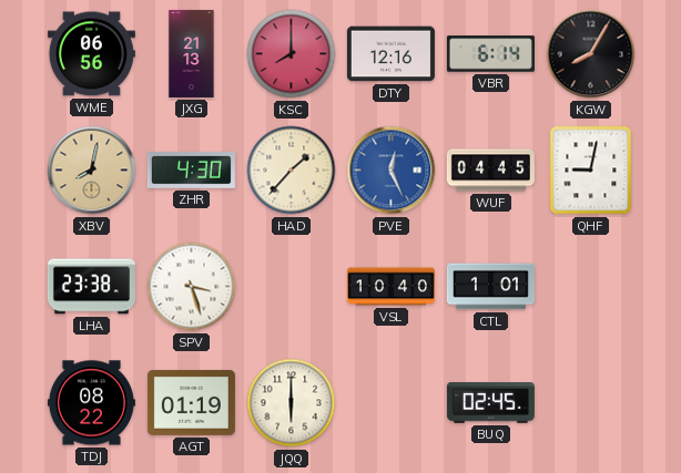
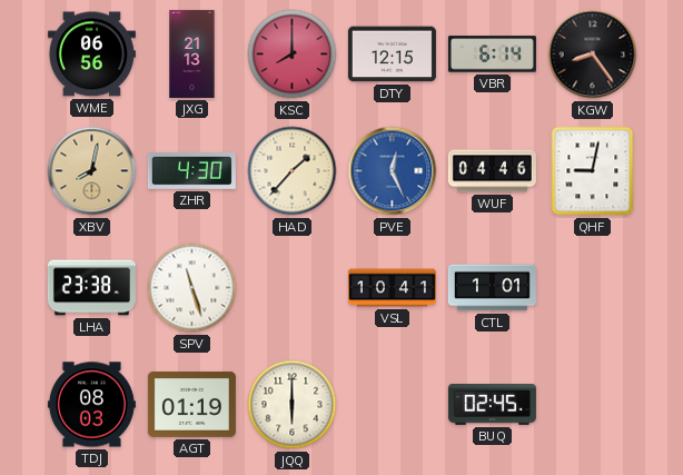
DTY: 12:16 -> 12:15 (392, 55)
KGW: 8:05 -> 8:24 (593, 55)
WUF: 04:45 -> 04:46 (492, 171)
SPV: 3:27 -> 11:27 (192, 288)
VSL: 10:40 -> 10:41 (392, 288)
TDJ: 08:22 -> 08:03 (91, 405)
